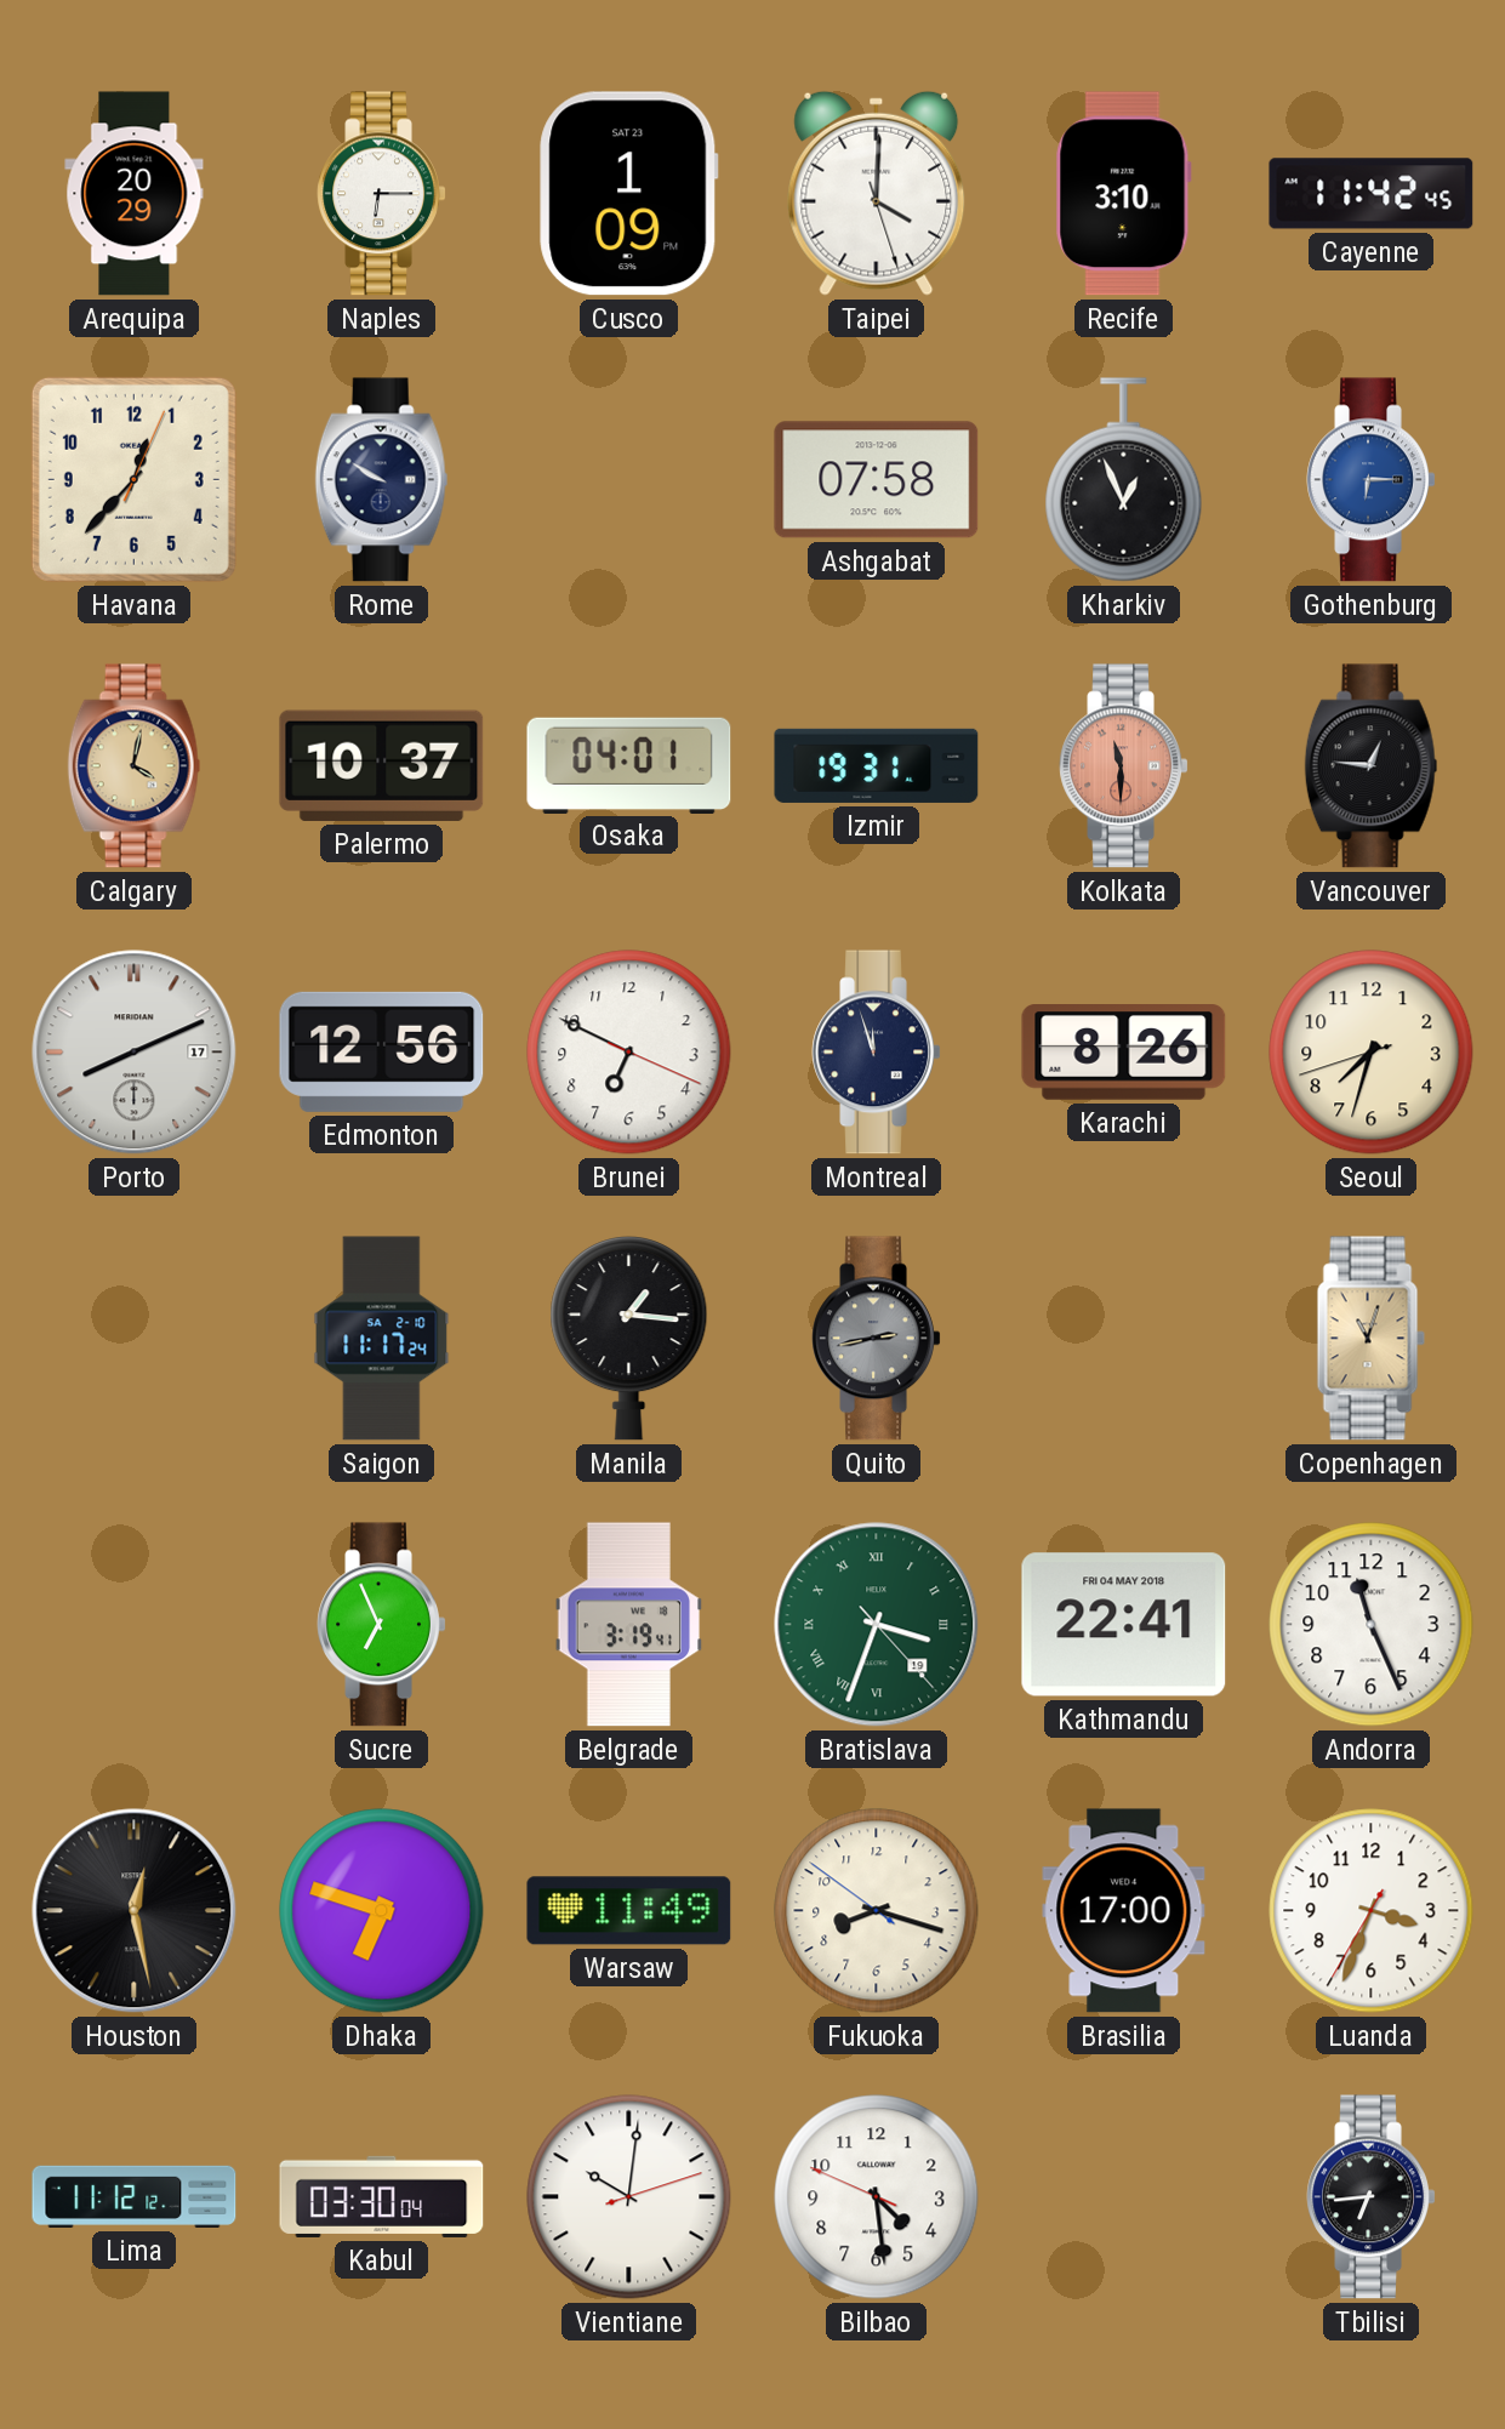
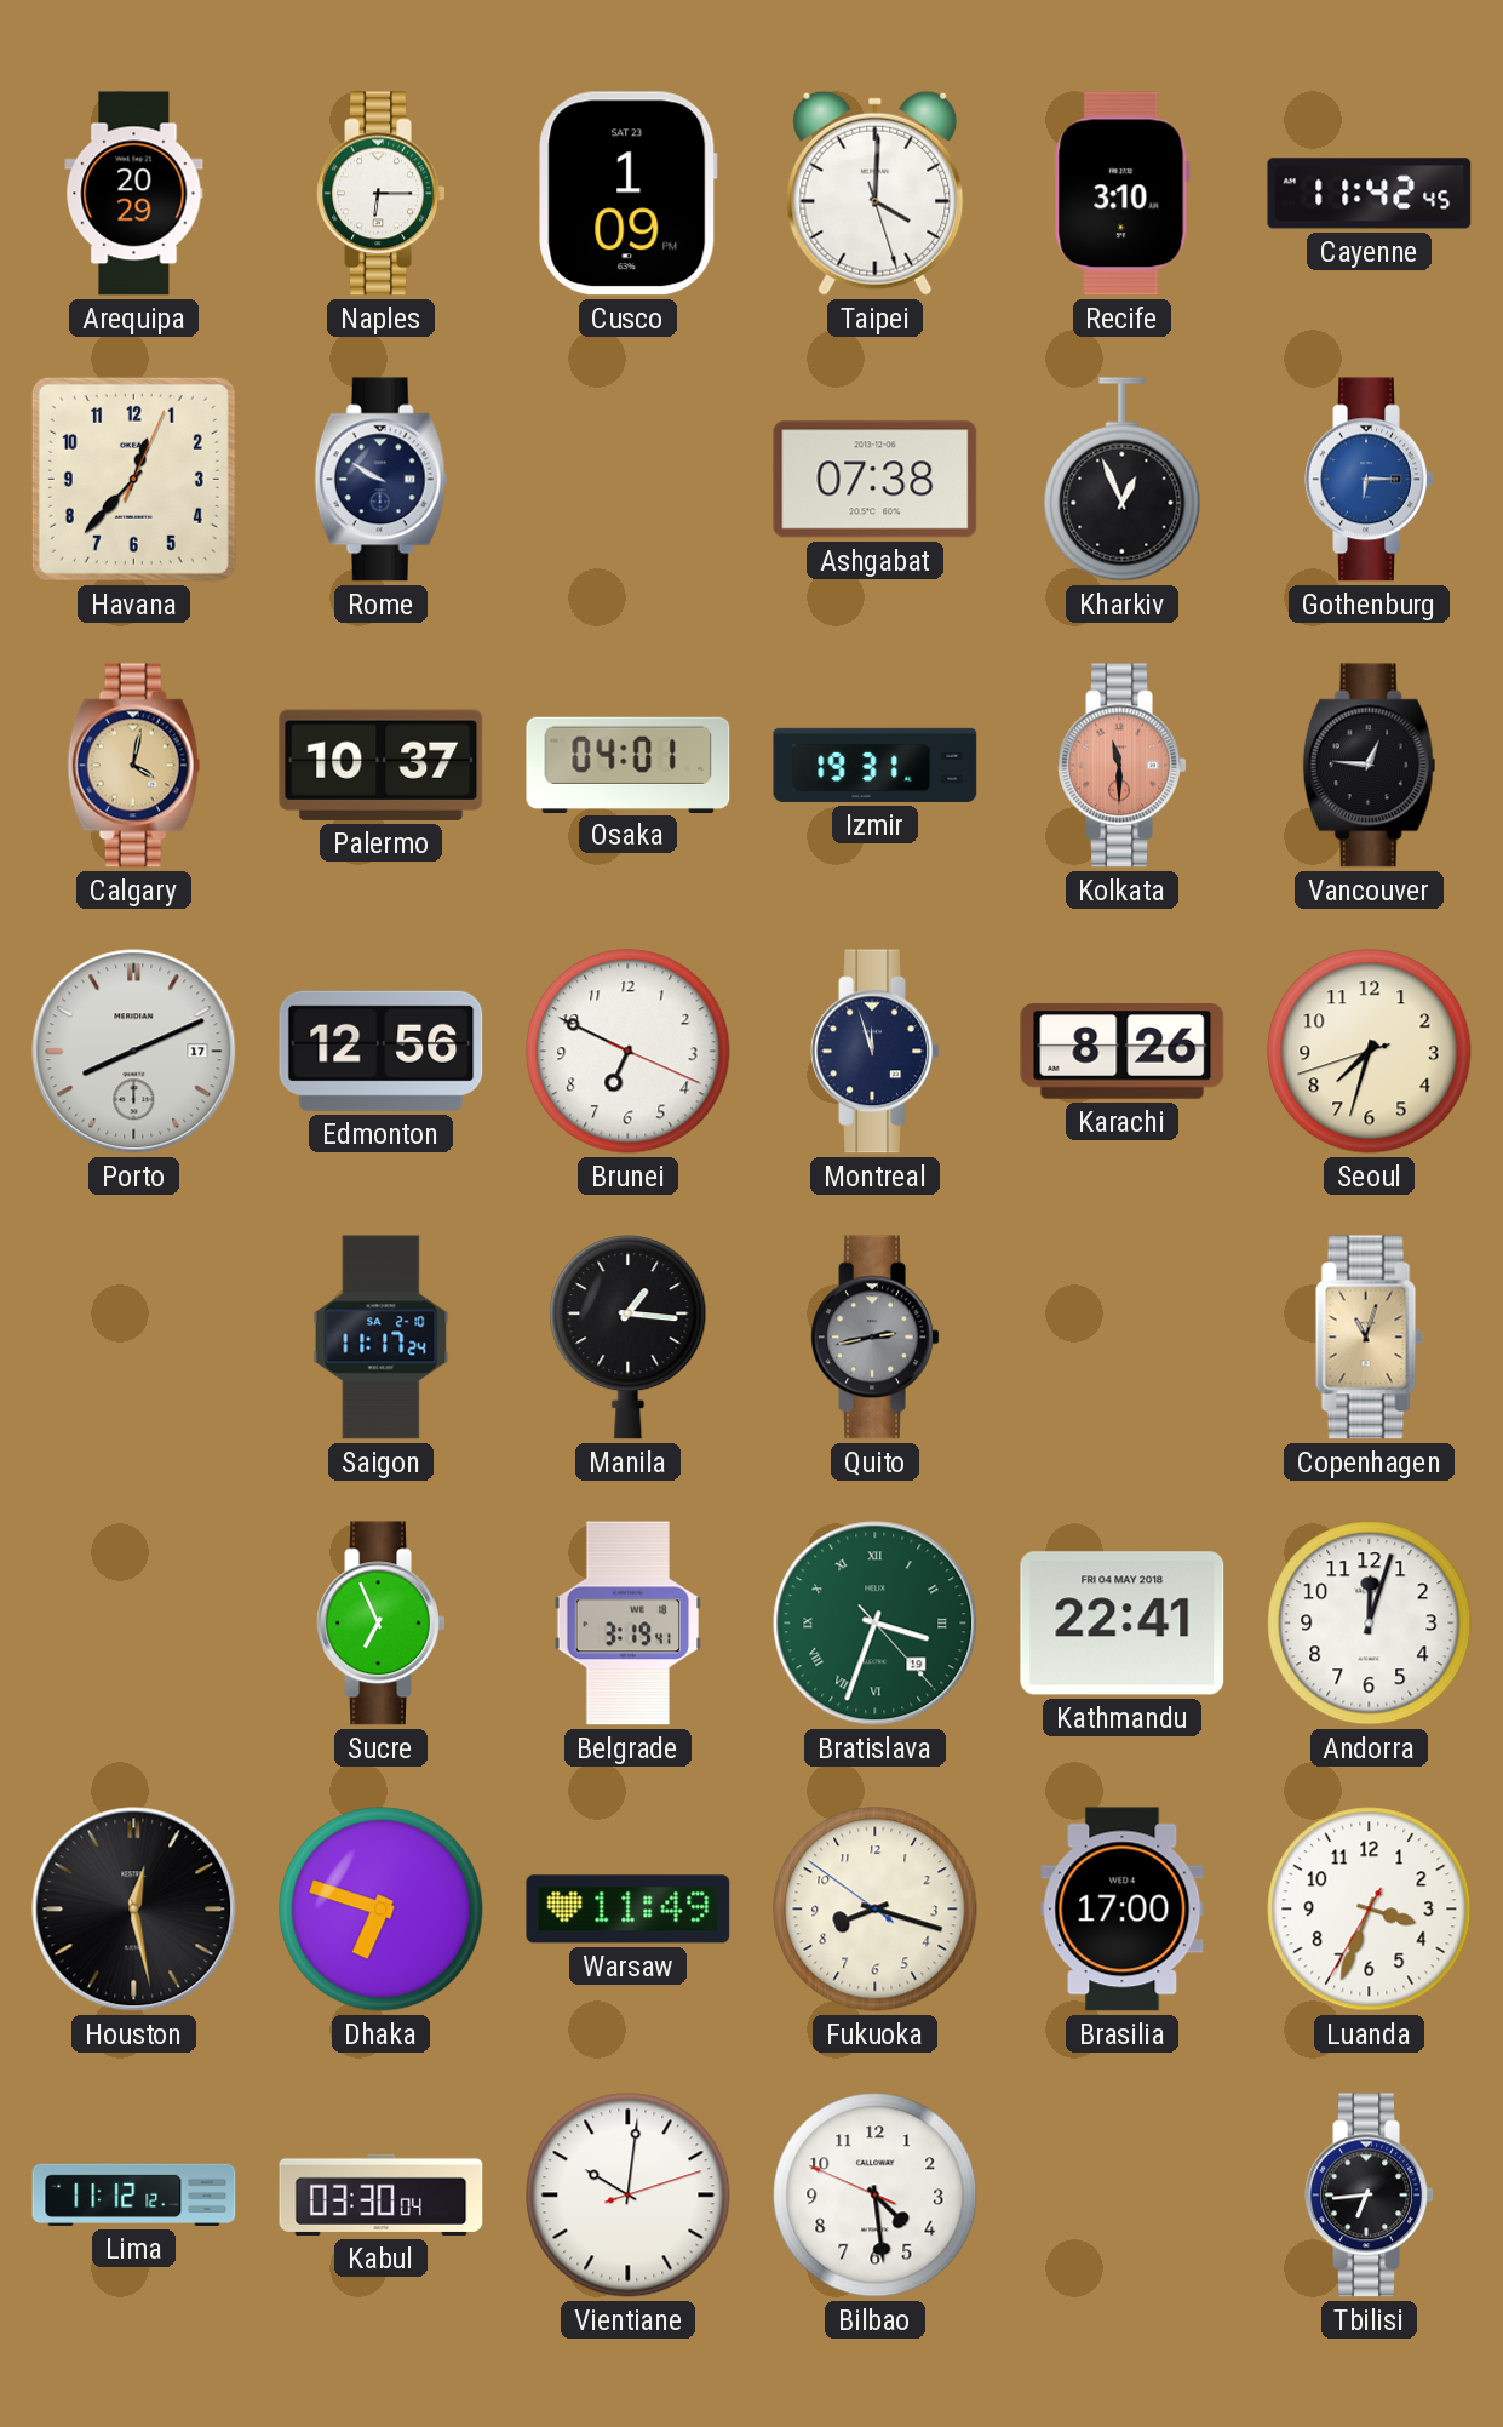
Ashgabat: 07:58 -> 07:38 (876, 480)
Andorra: 11:26 -> 12:03 (1370, 1624)
